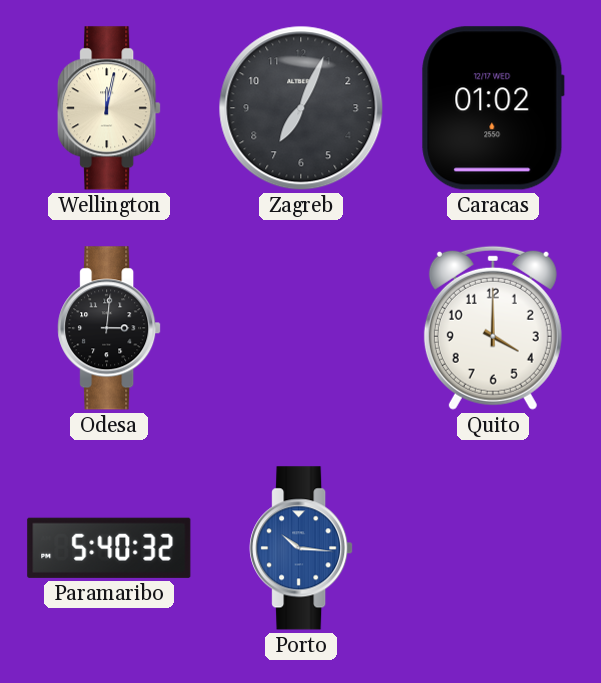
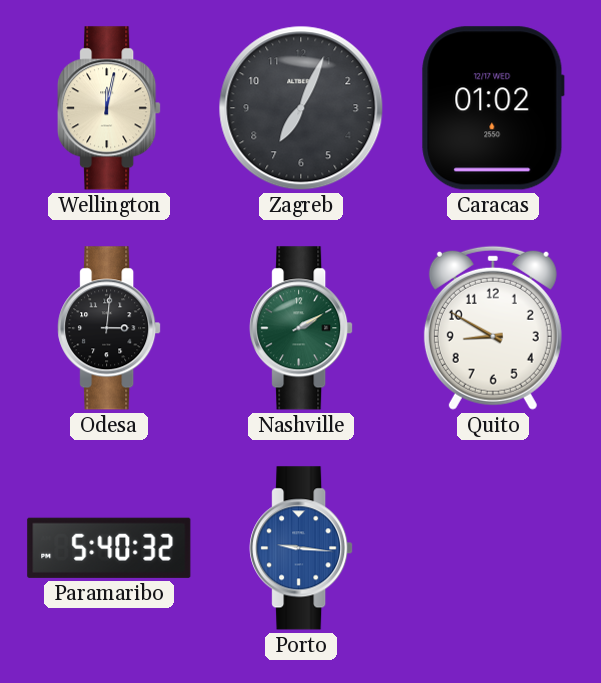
Nashville: none -> 2:10 (301, 328)
Quito: 4:00 -> 8:50 (493, 328)
Porto: 10:16 -> 9:16 (301, 548)
